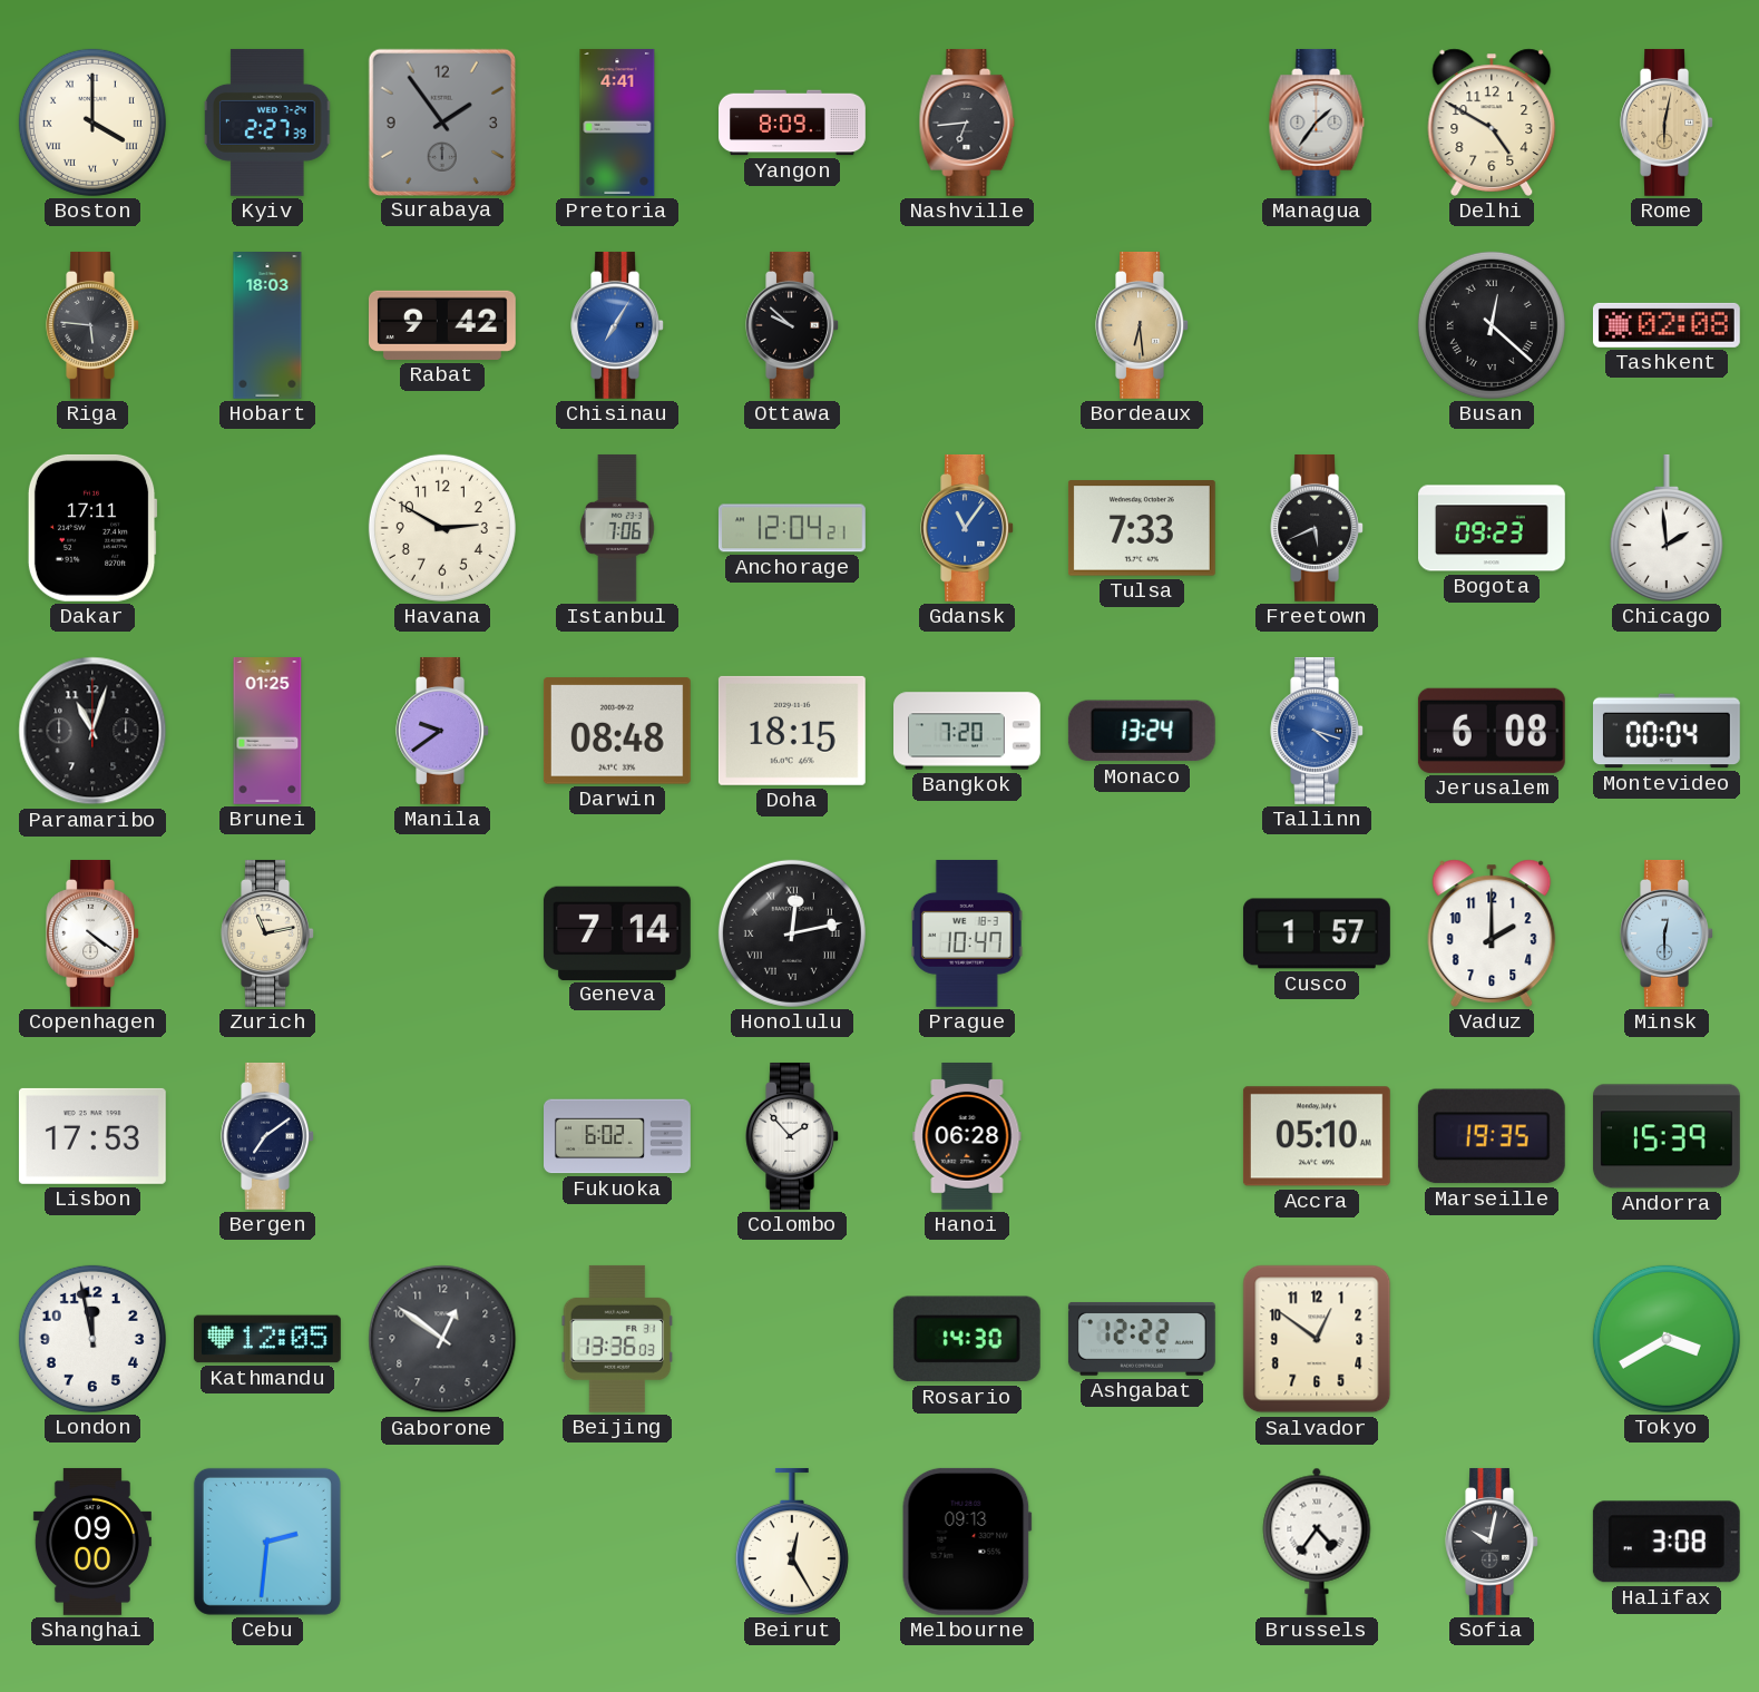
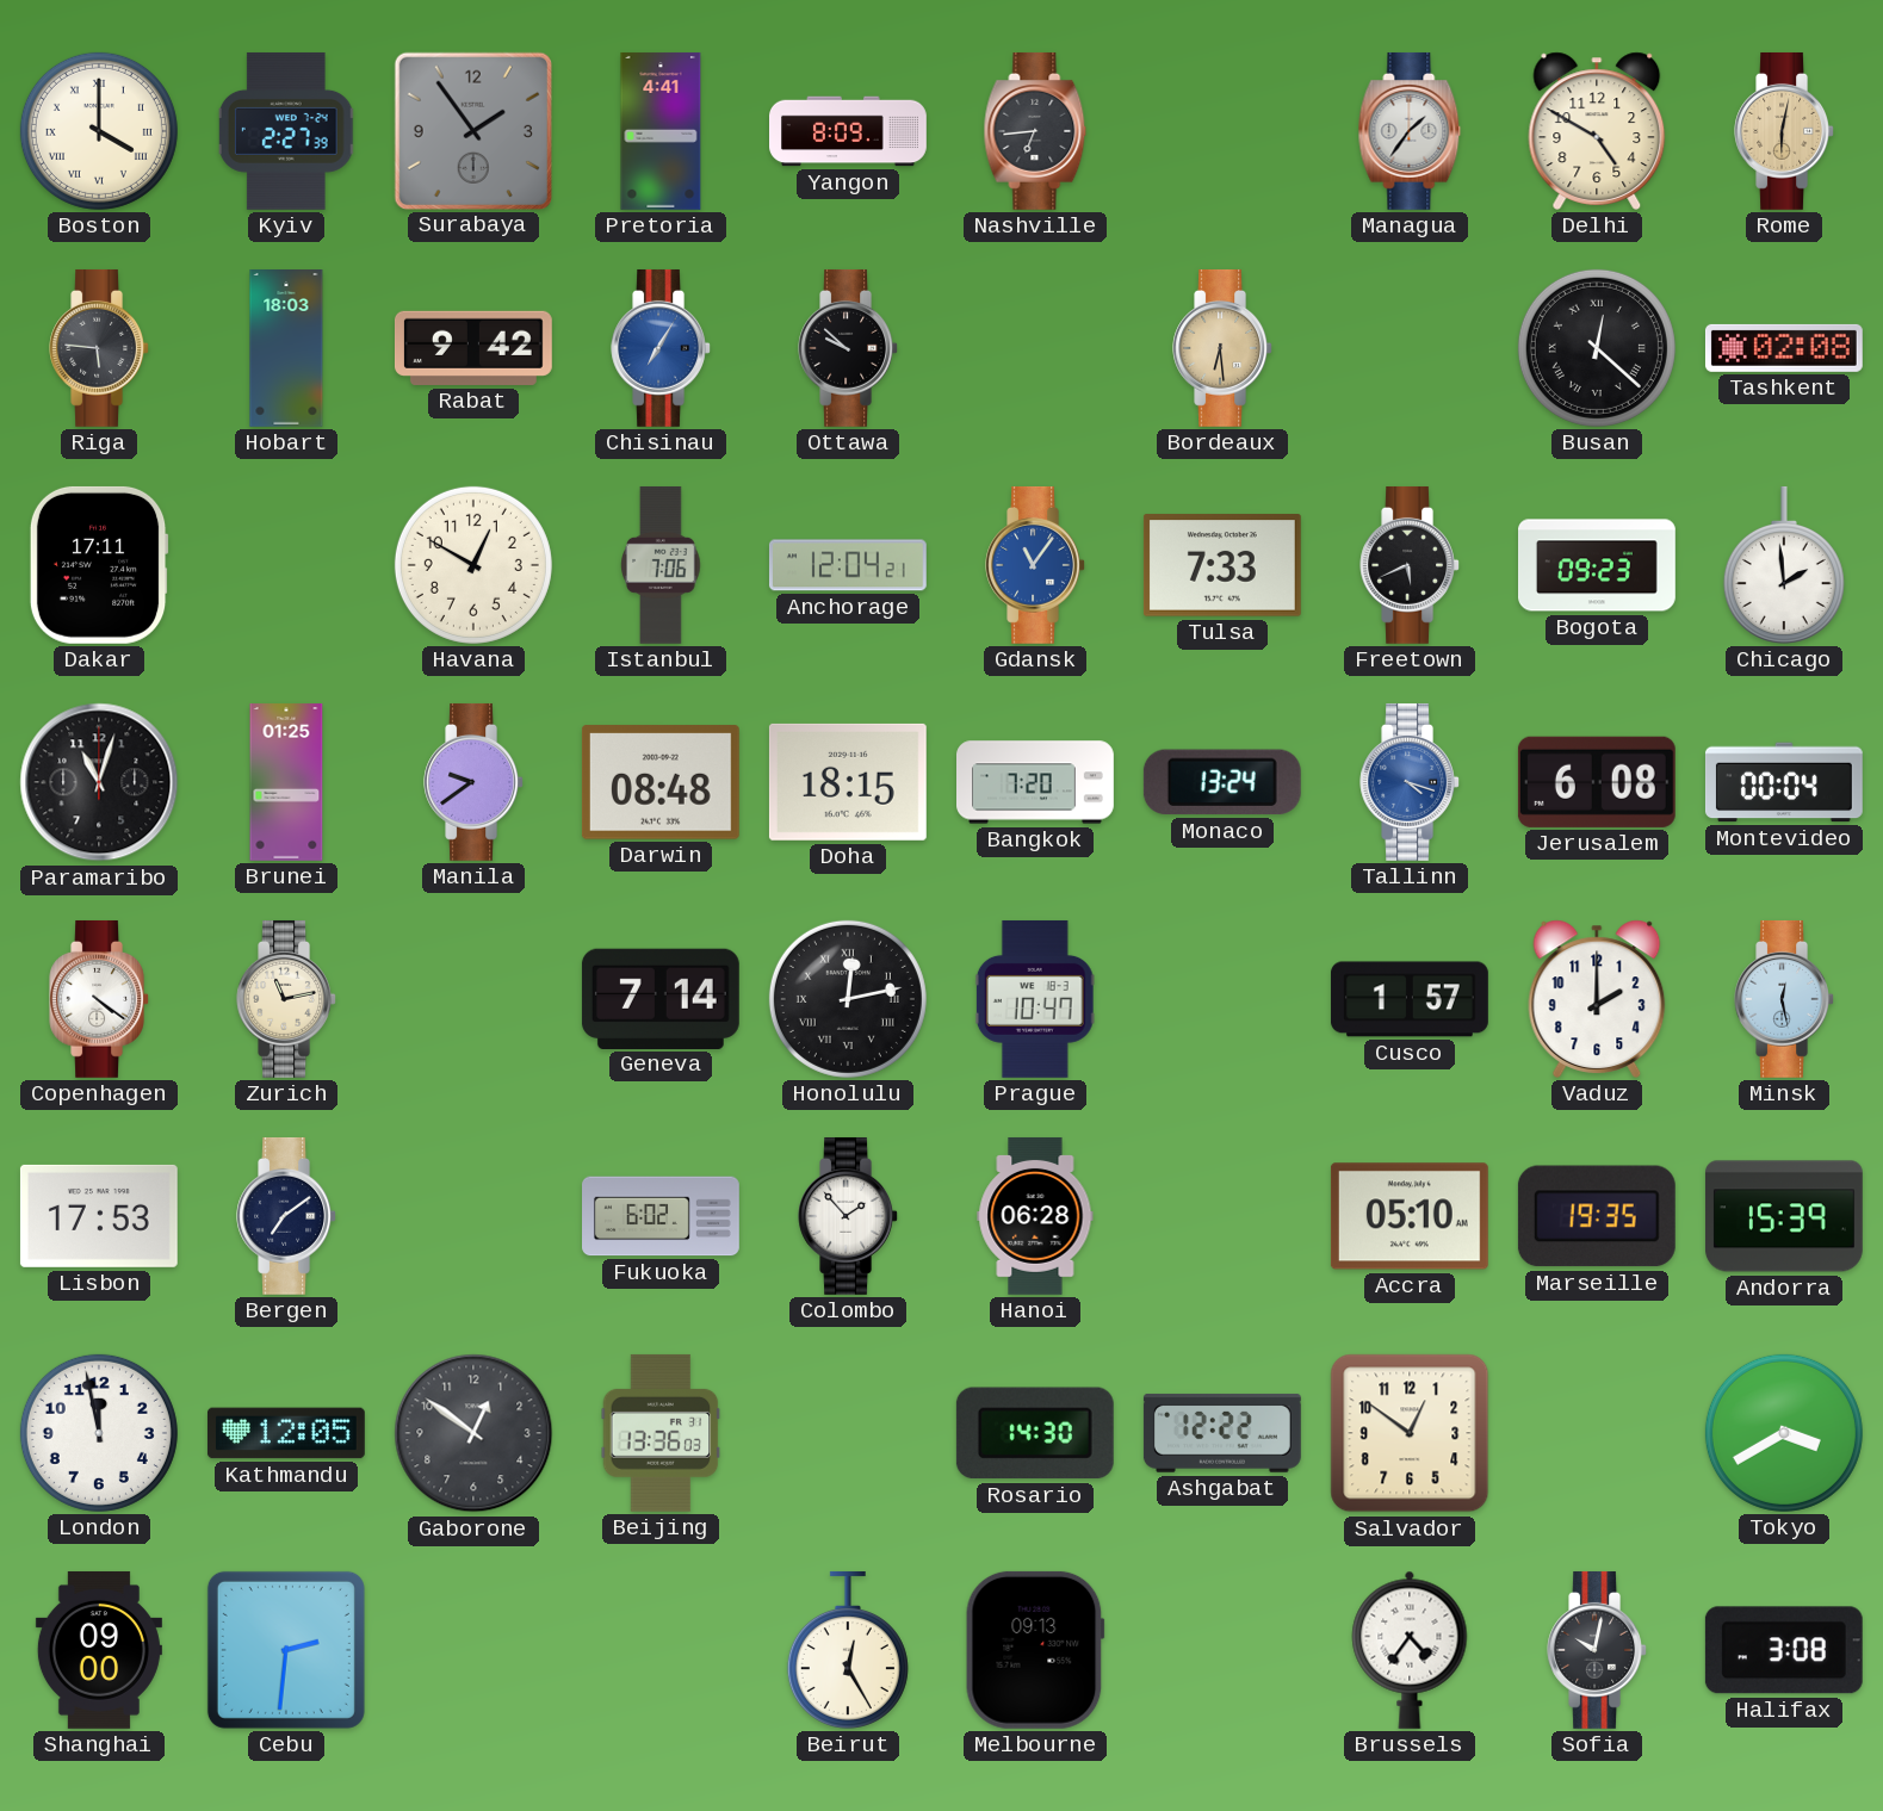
Havana: 2:50 -> 12:50 (473, 565)
Minsk: 12:30 -> 12:28 (1784, 999)
